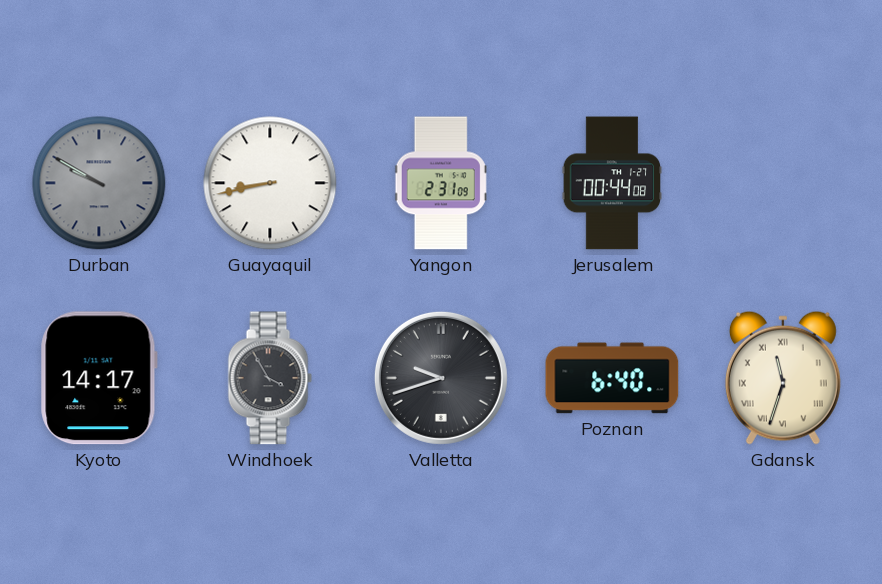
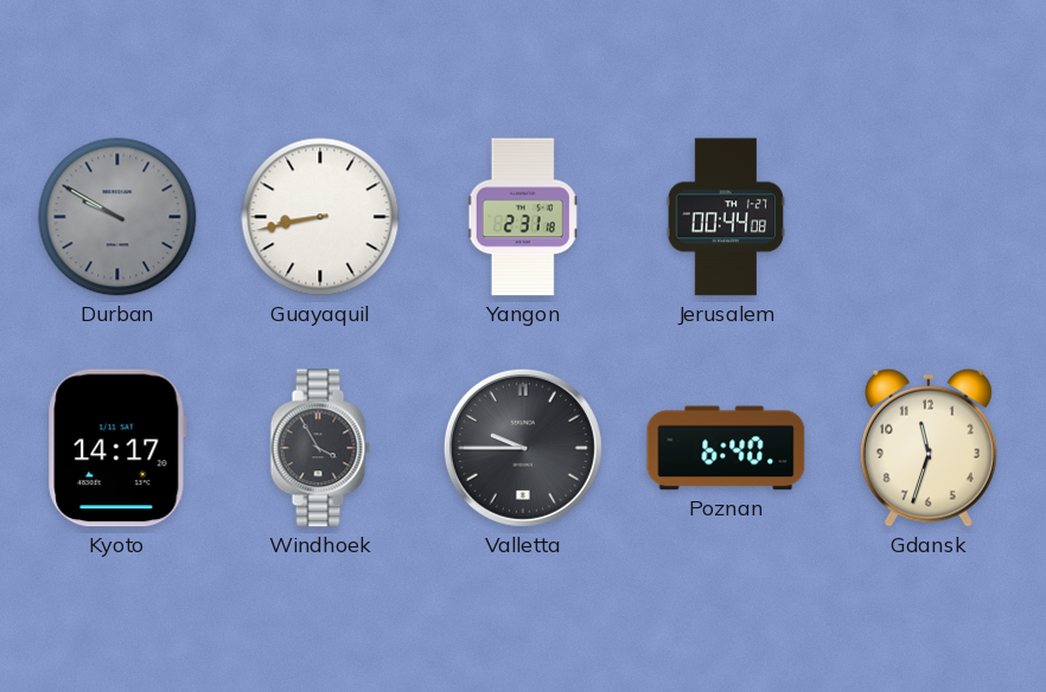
Yangon: 2:31:09 -> 2:31:18 (523, 217)
Valletta: 9:42 -> 9:45 (523, 448)
Gdansk numerals: Roman -> Arabic (929, 448)
